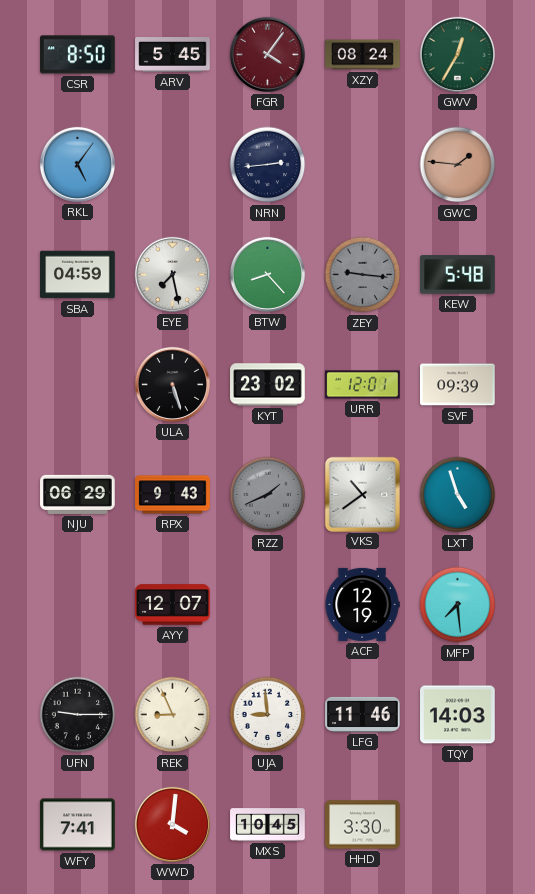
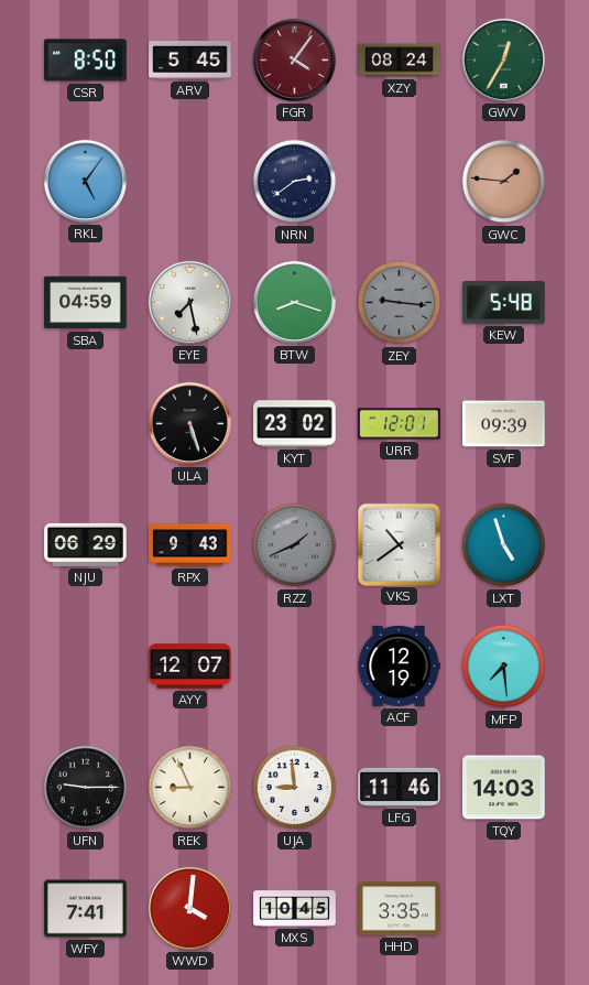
NRN: 2:44 -> 2:39 (295, 182)
BTW: 8:23 -> 8:18 (294, 302)
HHD: 3:30 -> 3:35 (400, 909)
